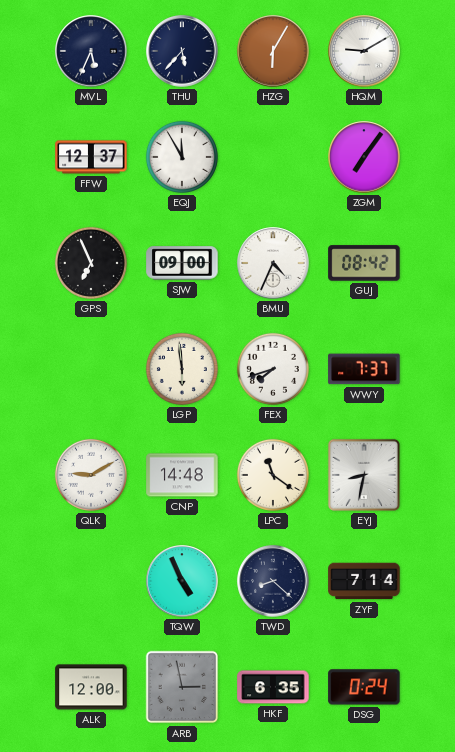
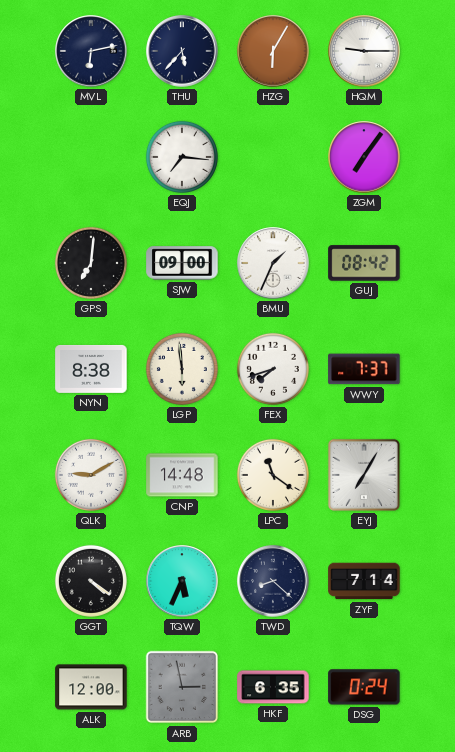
MVL: 5:34 -> 6:13 (91, 51)
HQM: 9:10 -> 9:15 (364, 51)
FFW: 12:37 -> none (91, 157)
EQJ: 11:55 -> 7:16 (182, 157)
GPS: 6:56 -> 7:01 (91, 263)
BMU: 4:34 -> 1:34 (273, 263)
NYN: none -> 8:38 (91, 369)
EYJ: 8:32 -> 7:05 (364, 475)
GGT: none -> 4:21 (91, 581)
TQW: 4:56 -> 5:34 (182, 581)
